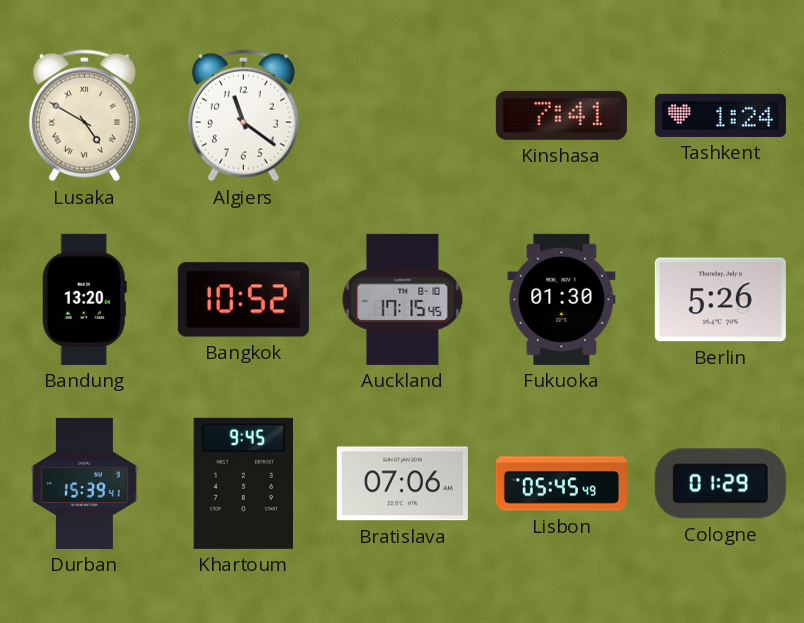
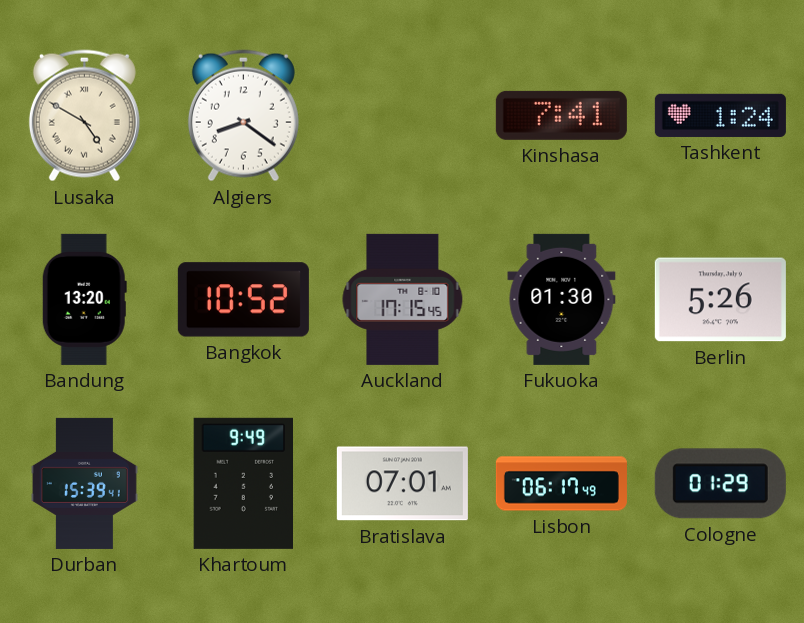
Algiers: 11:21 -> 8:21 (243, 116)
Khartoum: 9:45 -> 9:49 (243, 483)
Bratislava: 07:06 -> 07:01 (402, 484)
Lisbon: 05:45 -> 06:17 (561, 484)
